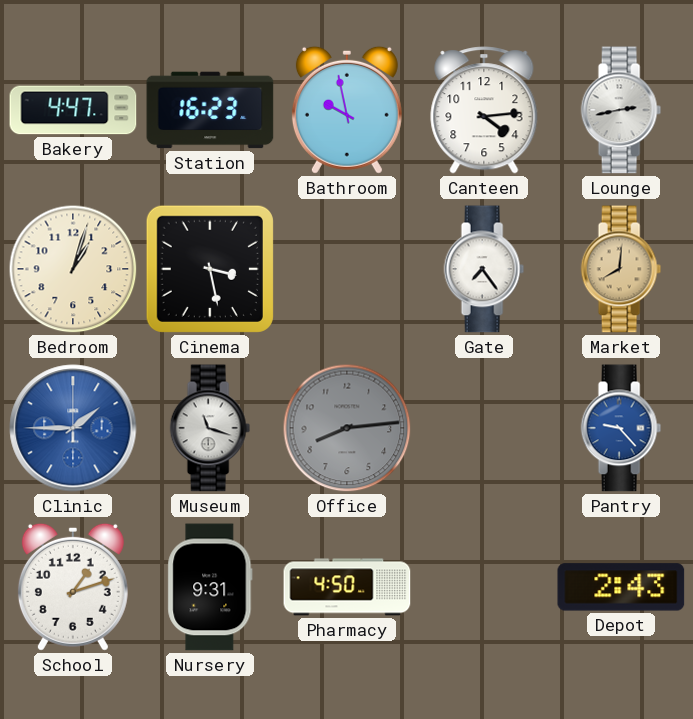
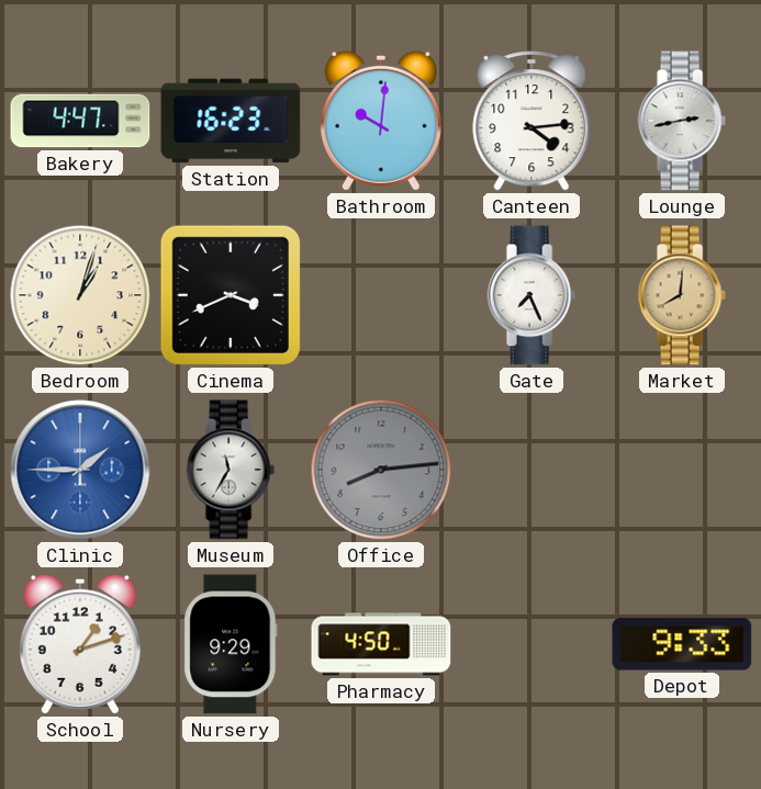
Bathroom: 9:58 -> 10:01 (381, 121)
Cinema: 3:28 -> 3:41 (231, 295)
Gate: 7:24 -> 7:26 (531, 295)
Museum: 11:18 -> 11:35 (231, 470)
Pantry: 9:23 -> none (621, 428)
Nursery: 9:31 -> 9:29 (231, 644)
Depot: 2:43 -> 9:33 (682, 644)
